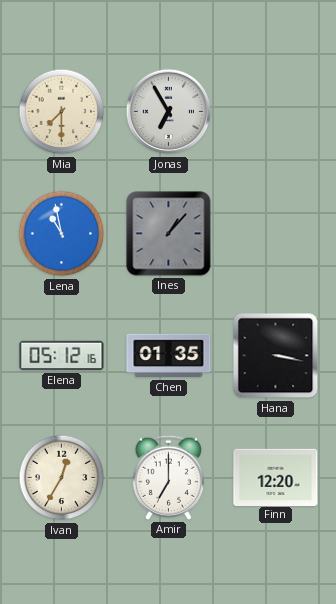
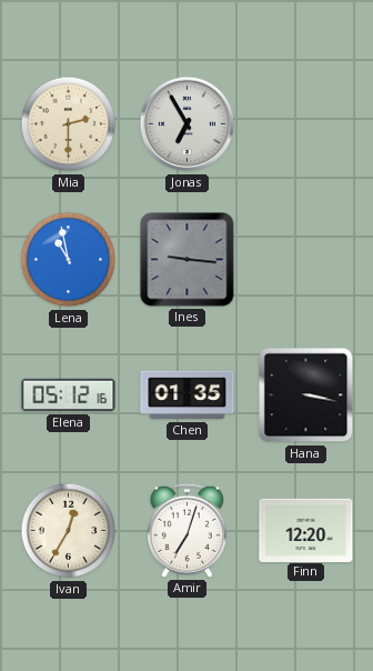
Mia: 7:30 -> 2:30 (69, 124)
Ines: 1:07 -> 9:16 (188, 260)
Amir: 7:00 -> 7:03 (186, 530)
